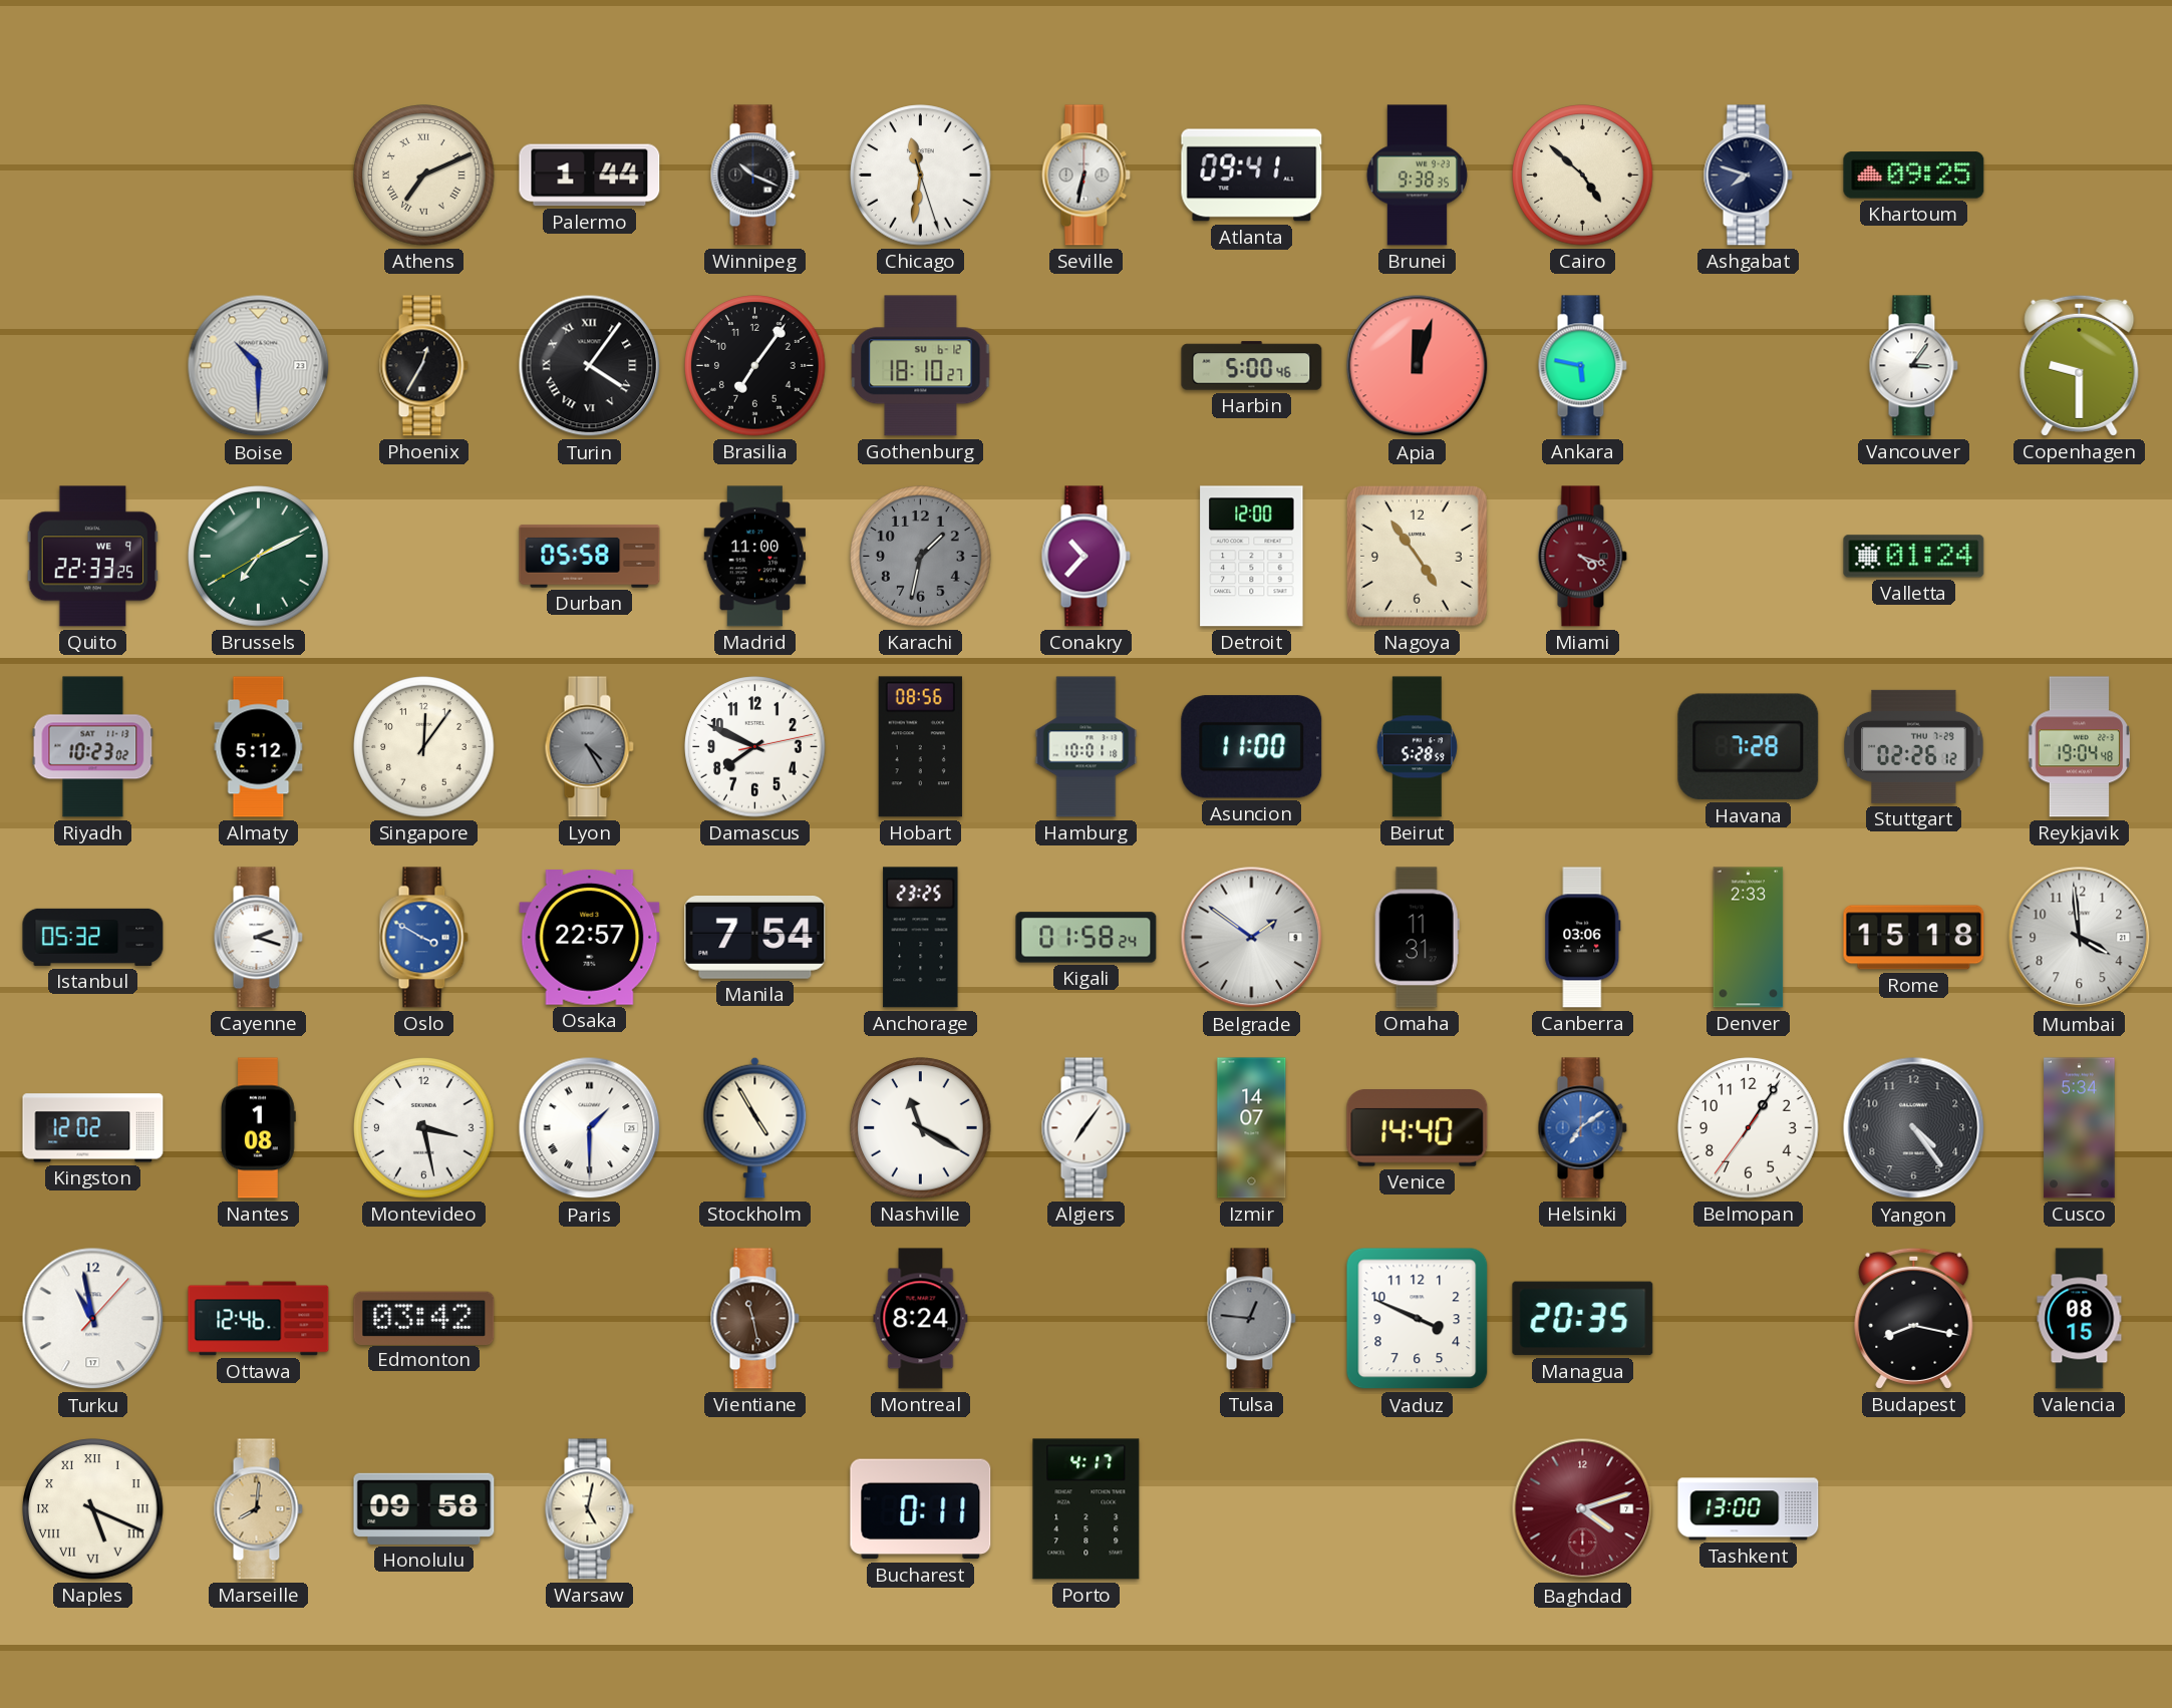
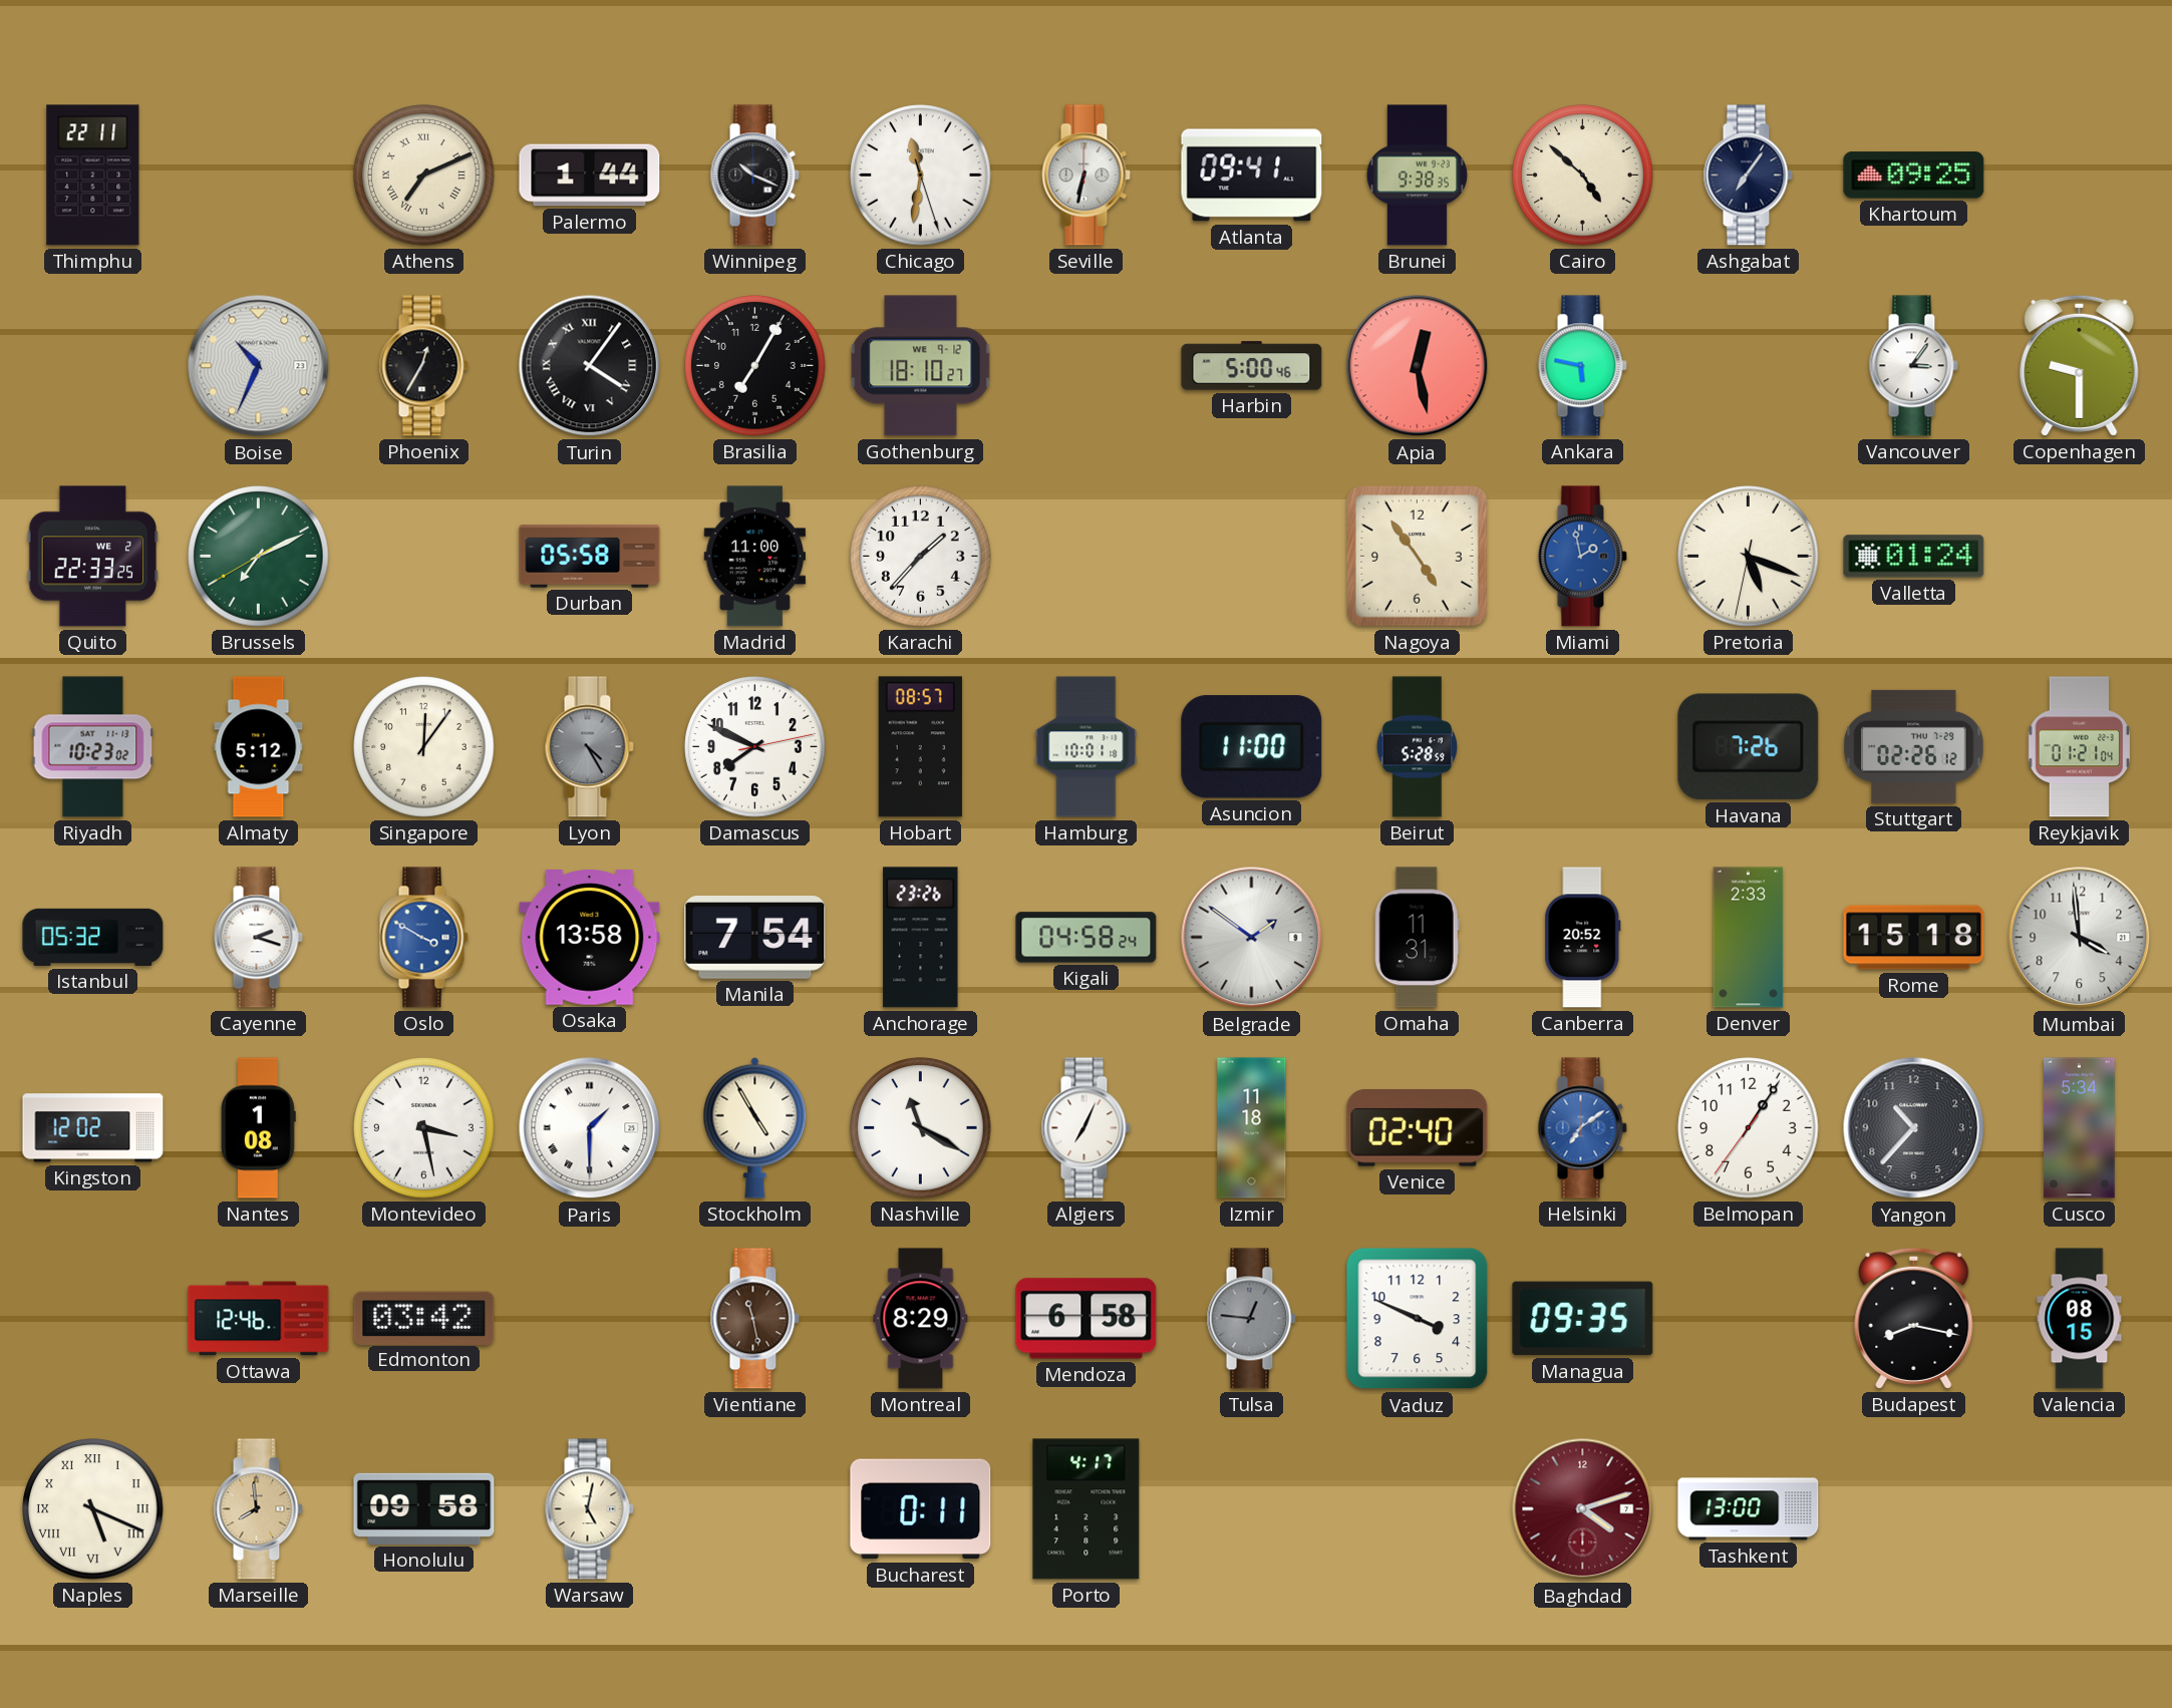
Thimphu: none -> 22:11 (93, 176)
Ashgabat: 7:48 -> 7:06 (1748, 176)
Boise: 10:30 -> 10:34 (259, 366)
Brasilia: 7:06 -> 7:05 (755, 366)
Gothenburg date: SU 6-12 -> WE 9-12 (921, 366)
Apia: 12:03 -> 12:28 (1418, 366)
Quito date: WE 9 -> WE 2 (93, 557)
Karachi: 1:32 -> 1:37 (921, 557)
Karachi dial: grey -> white (921, 557)
Conakry: 10:37 -> none (1085, 557)
Detroit: 12:00 -> none (1252, 557)
Miami: 4:18 -> 1:58 (1582, 557)
Miami dial: burgundy -> blue (1582, 557)
Pretoria: none -> 5:18 (1749, 557)
Hobart: 08:56 -> 08:57 (920, 747)
Havana: 7:28 -> 7:26 (1749, 747)
Reykjavik: 19:04 -> 01:21 (2080, 747)
Osaka: 22:57 -> 13:58 (590, 938)
Anchorage: 23:25 -> 23:26 (921, 938)
Kigali: 01:58 -> 04:58 (1087, 938)
Canberra: 03:06 -> 20:52 (1583, 938)
Algiers: 7:06 -> 7:04 (1085, 1128)
Izmir: 14:07 -> 11:18 (1252, 1128)
Venice: 14:40 -> 02:40 (1418, 1128)
Yangon: 4:24 -> 10:37 (1914, 1128)
Turku: 10:58 -> none (93, 1319)
Montreal: 8:24 -> 8:29 (921, 1319)
Mendoza: none -> 6:58 (1087, 1319)
Managua: 20:35 -> 09:35 (1583, 1319)
Marseille: 8:01 -> 7:59 (258, 1509)
